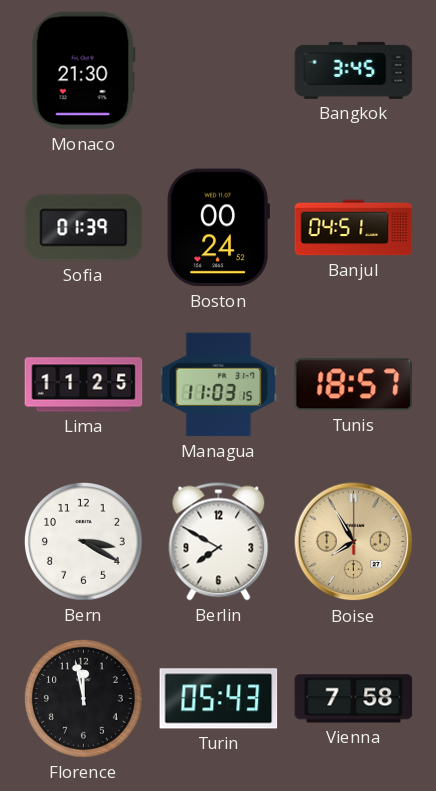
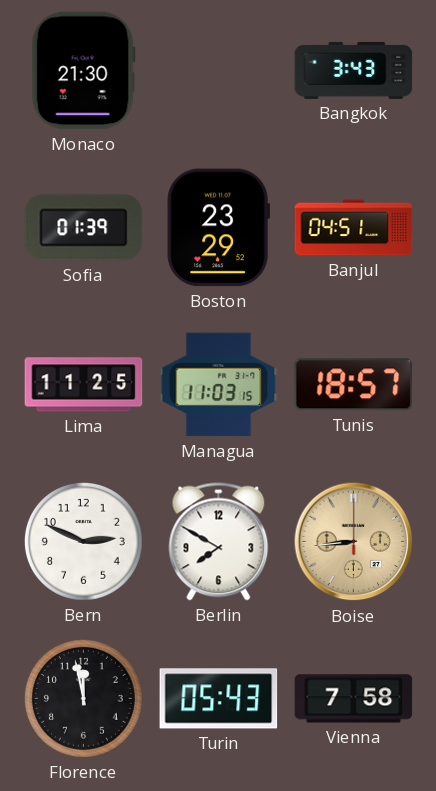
Bangkok: 3:45 -> 3:43 (354, 70)
Boston: 00:24 -> 23:29 (218, 228)
Bern: 3:20 -> 2:49 (83, 541)
Boise: 7:55 -> 8:44 (354, 542)
